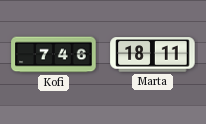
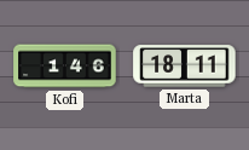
Kofi: 7:46 -> 1:46 (65, 67)
